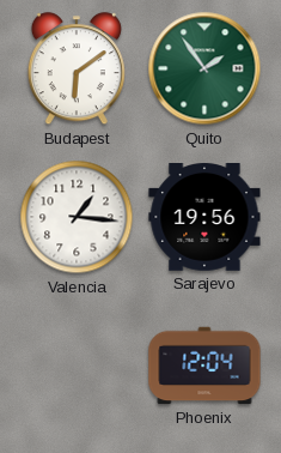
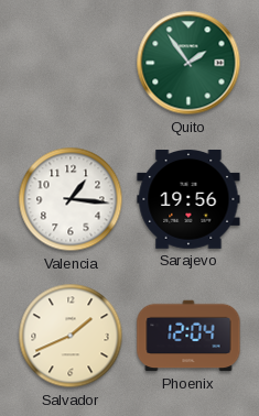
Budapest: 6:09 -> none (77, 70)
Salvador: none -> 1:41 (71, 336)
